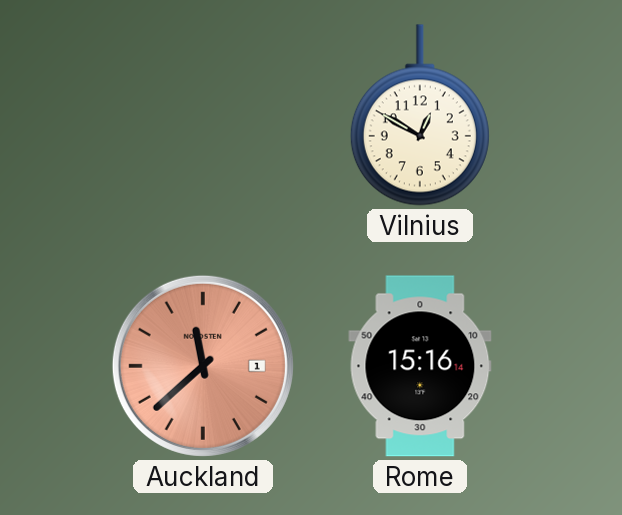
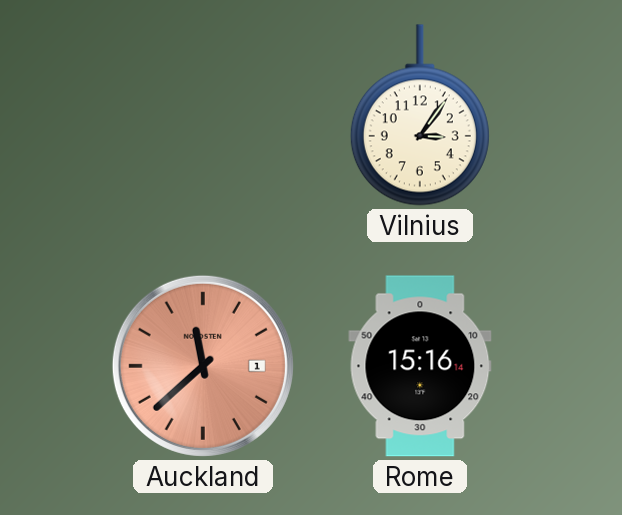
Vilnius: 12:50 -> 3:06 (420, 115)
